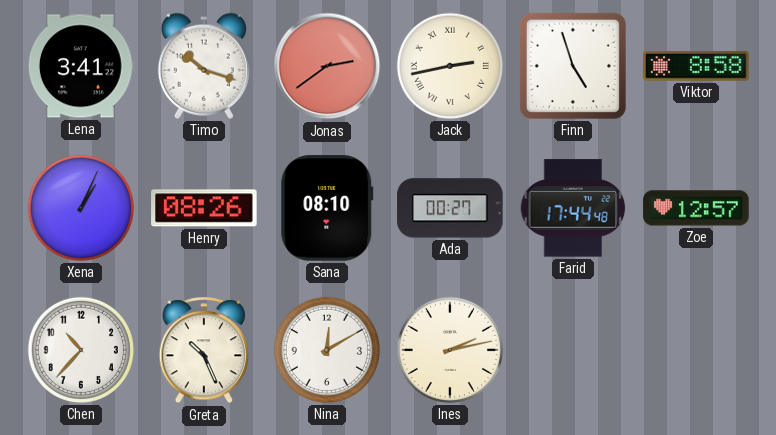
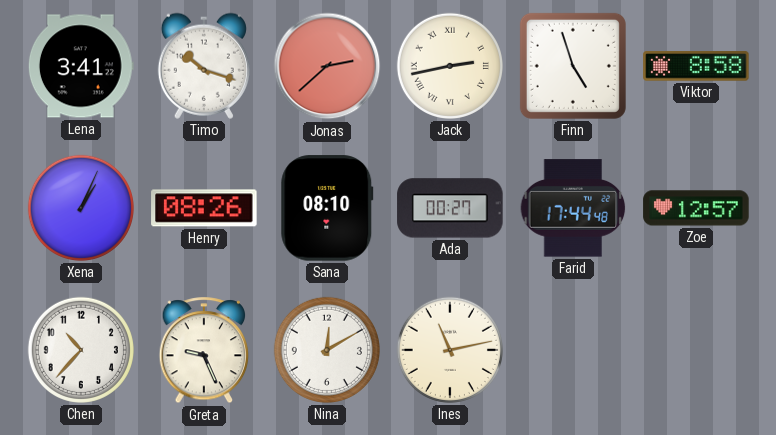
Jonas: 2:39 -> 2:38 (327, 66)
Greta: 10:26 -> 9:26 (204, 351)
Ines: 2:13 -> 11:13 (450, 350)
